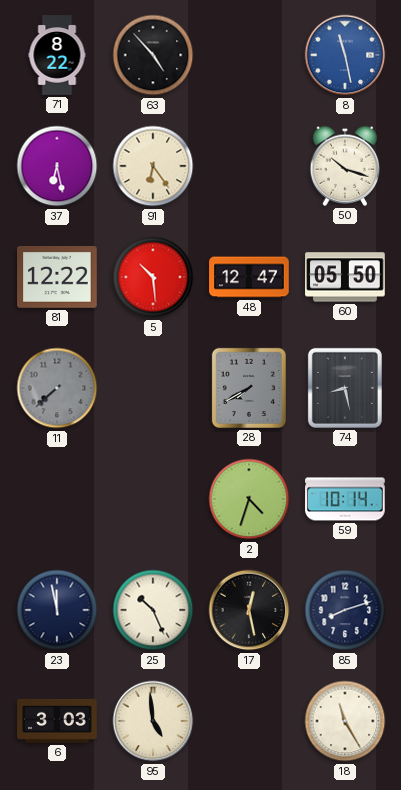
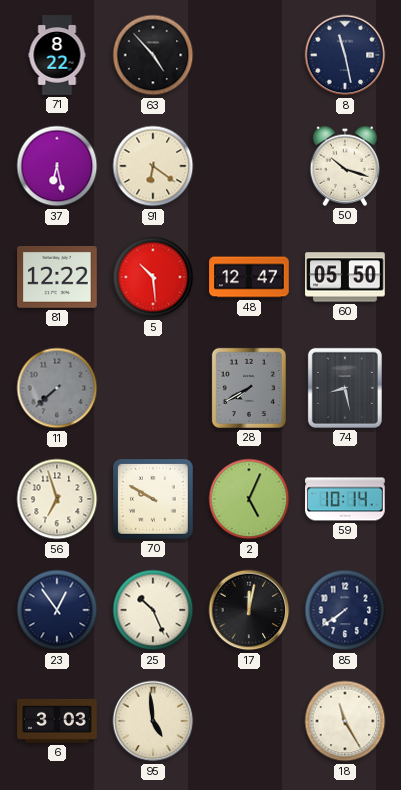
8 dial: blue -> navy (345, 55)
91: 6:24 -> 6:21 (153, 166)
56: none -> 6:57 (57, 499)
70: none -> 9:50 (154, 500)
2: 4:33 -> 5:04 (249, 499)
23: 11:58 -> 12:54 (57, 610)
17: 12:28 -> 12:02 (249, 610)
85: 8:12 -> 7:39 (345, 610)
